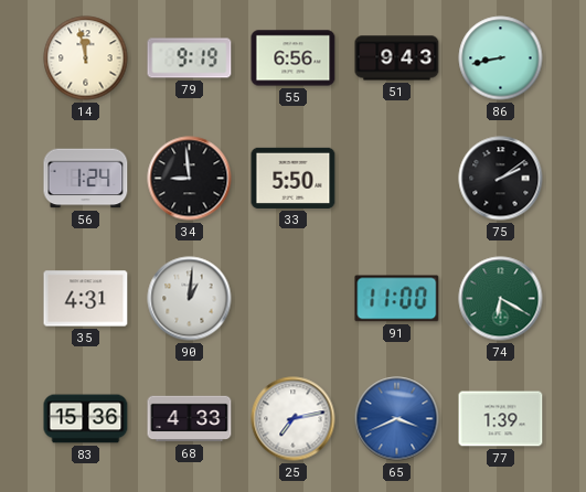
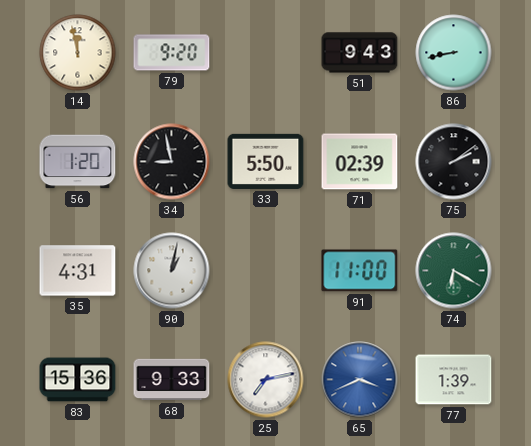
79: 9:19 -> 9:20 (172, 53)
55: 6:56 -> none (294, 58)
56: 1:24 -> 1:20 (78, 162)
34: 8:59 -> 8:58 (172, 162)
71: none -> 02:39 (360, 162)
90: 1:01 -> 1:02 (172, 271)
68: 4:33 -> 9:33 (172, 380)
